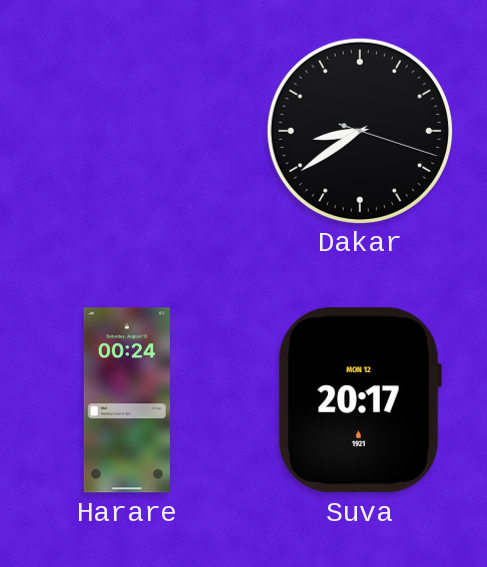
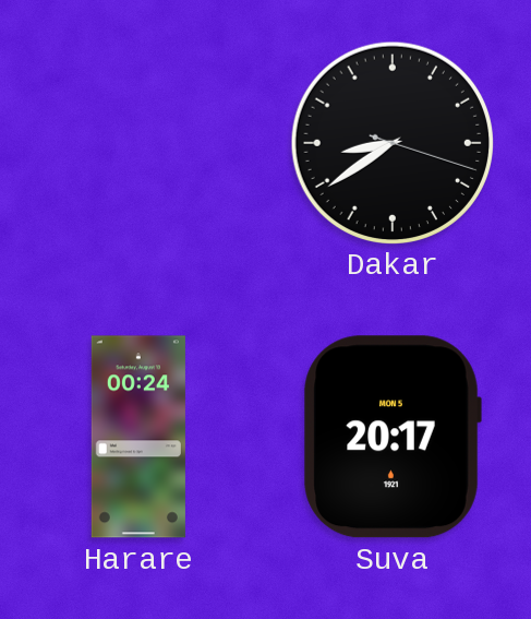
Suva date: MON 12 -> MON 5 (393, 437)
